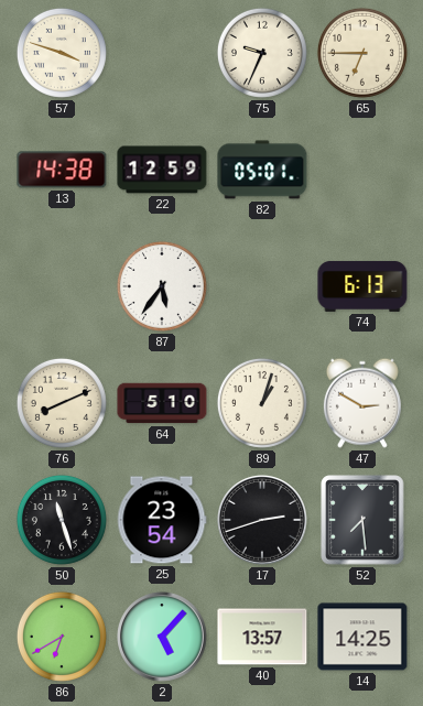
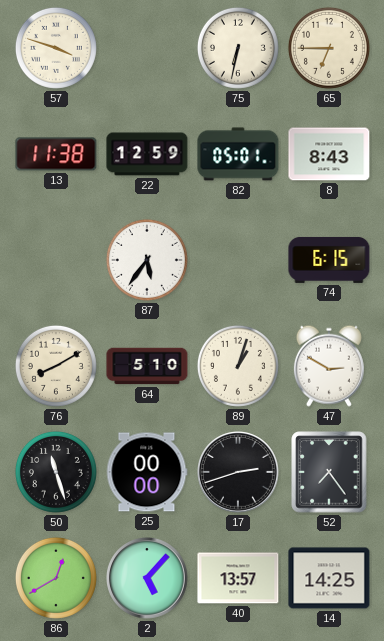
75: 9:34 -> 6:32 (238, 48)
13: 14:38 -> 11:38 (56, 154)
8: none -> 8:43 (329, 154)
74: 6:13 -> 6:15 (329, 260)
76: 8:11 -> 8:10 (56, 366)
25: 23:54 -> 00:00 (147, 472)
52: 7:29 -> 7:24 (329, 472)
86: 6:40 -> 12:40 (56, 578)
